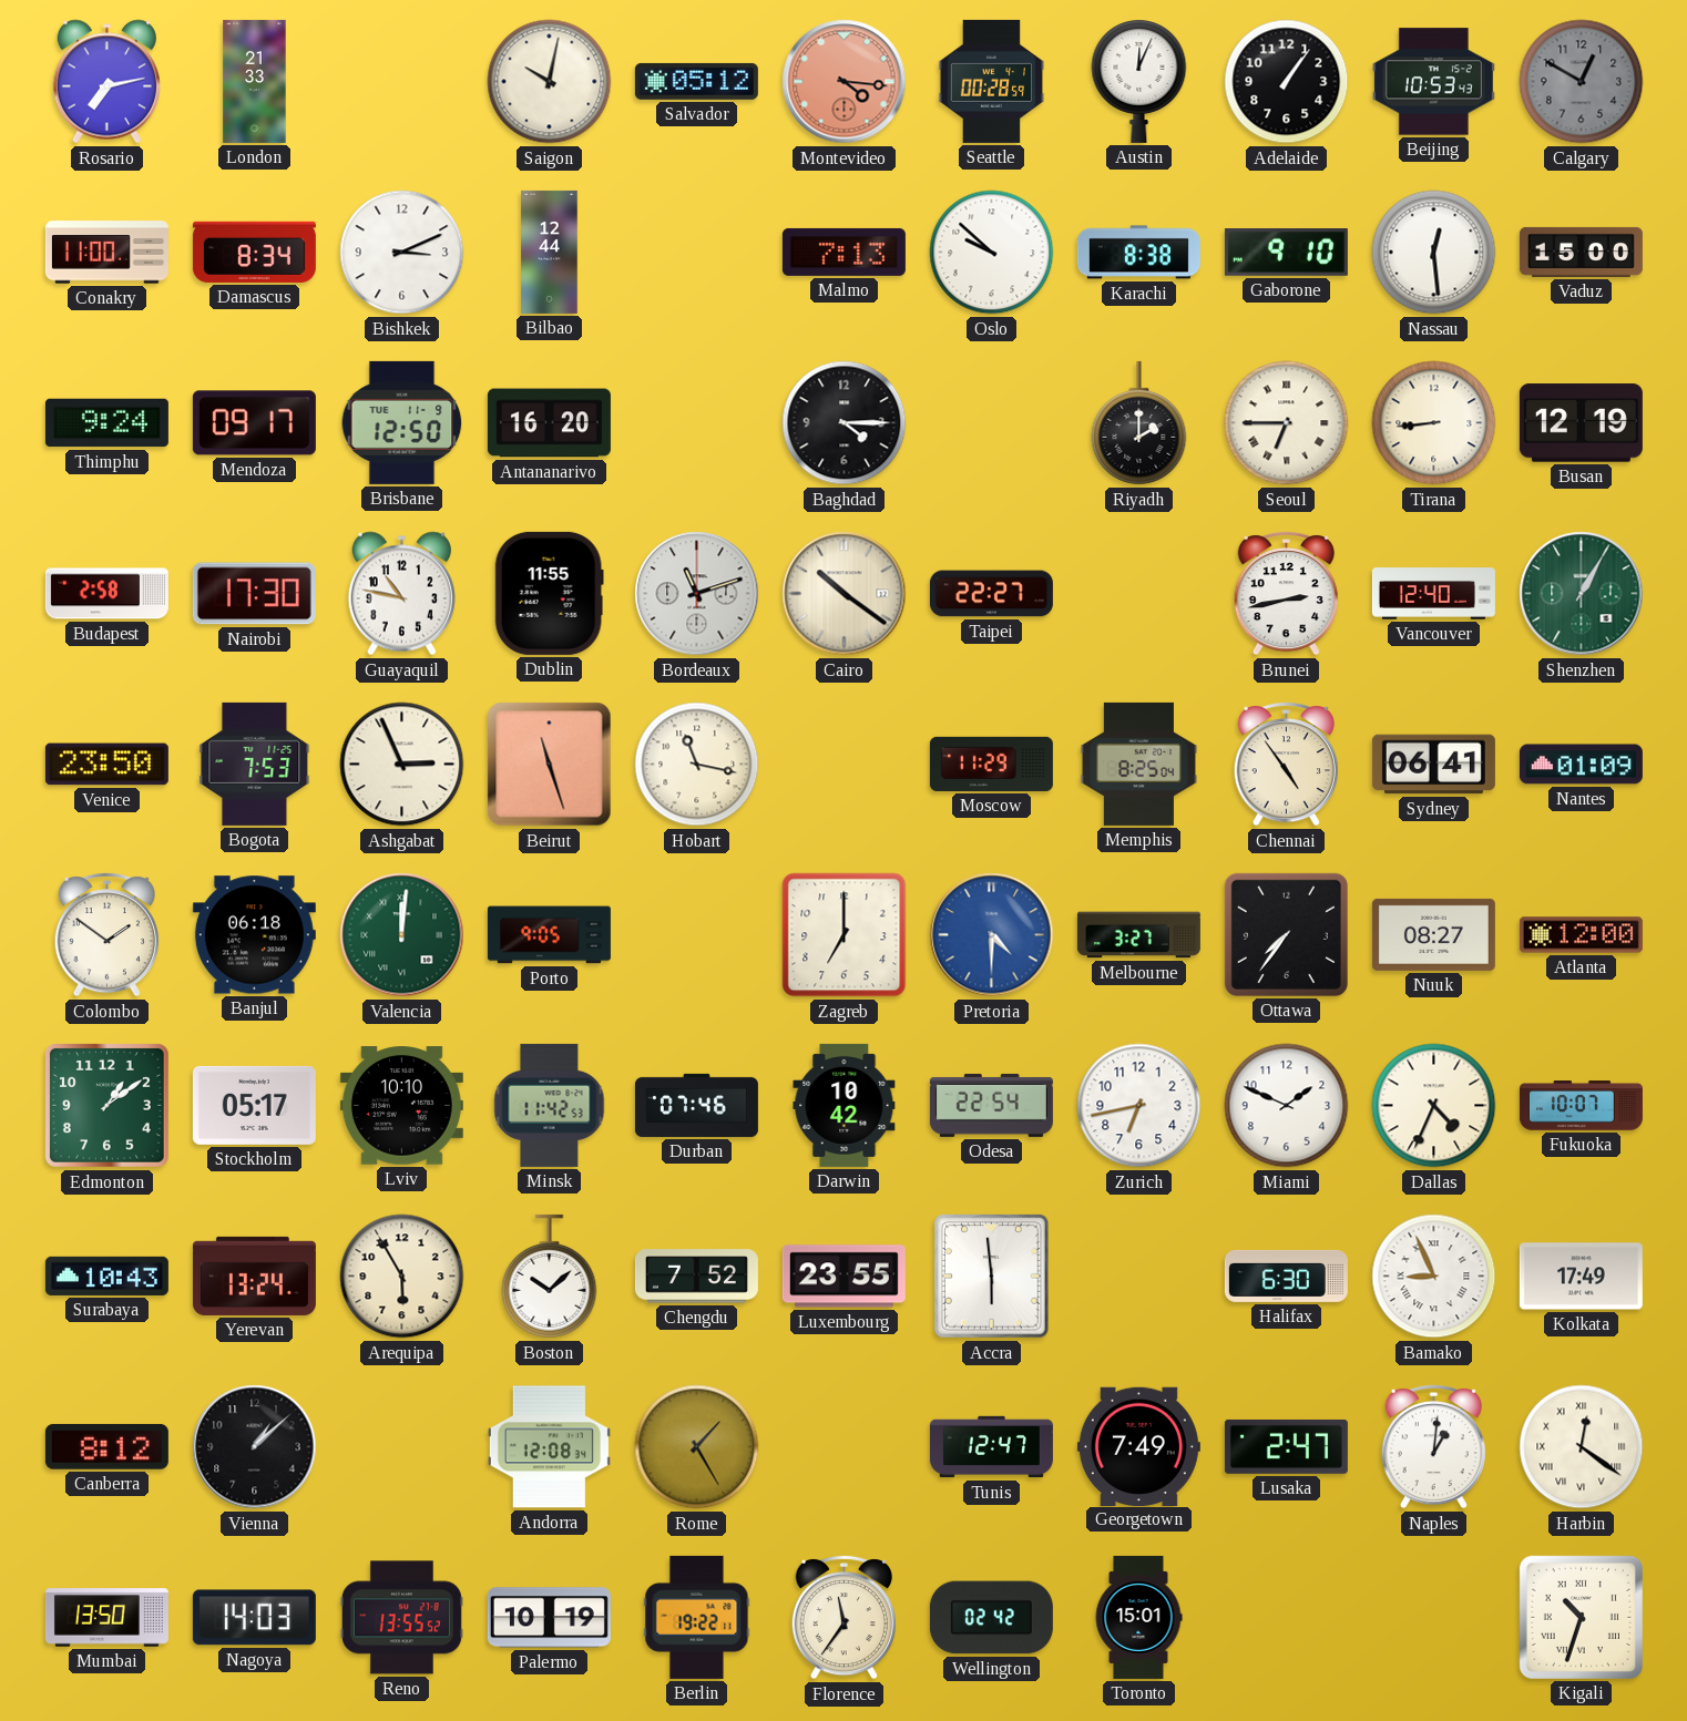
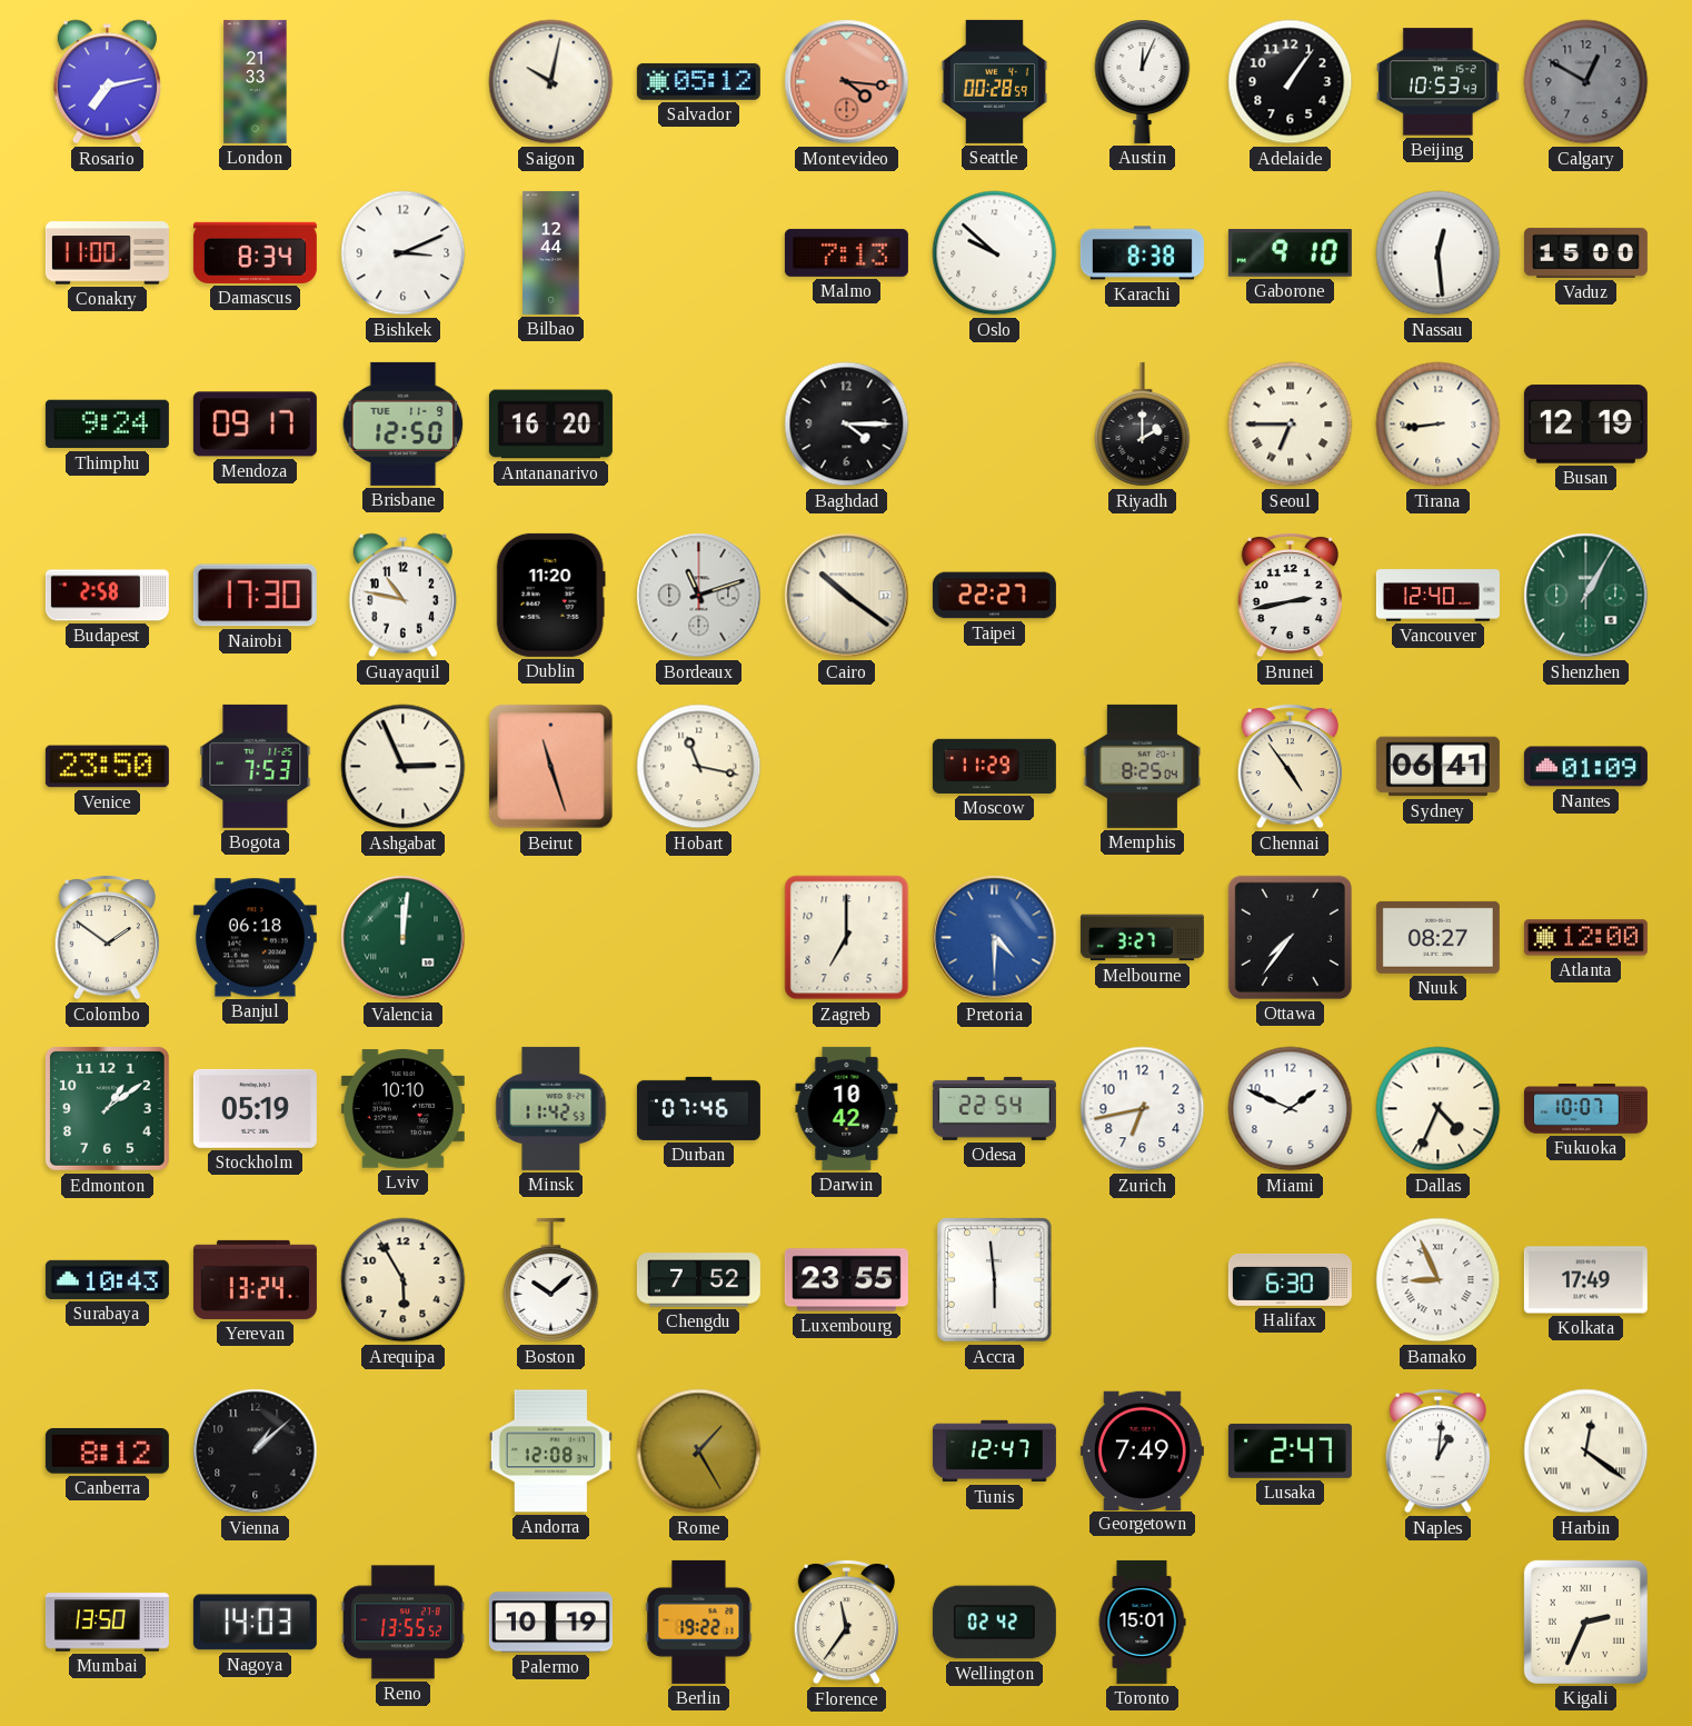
Dublin: 11:55 -> 11:20 (550, 595)
Porto: 9:05 -> none (549, 935)
Stockholm: 05:17 -> 05:19 (255, 1108)
Kigali: 10:33 -> 2:34 (1585, 1622)
